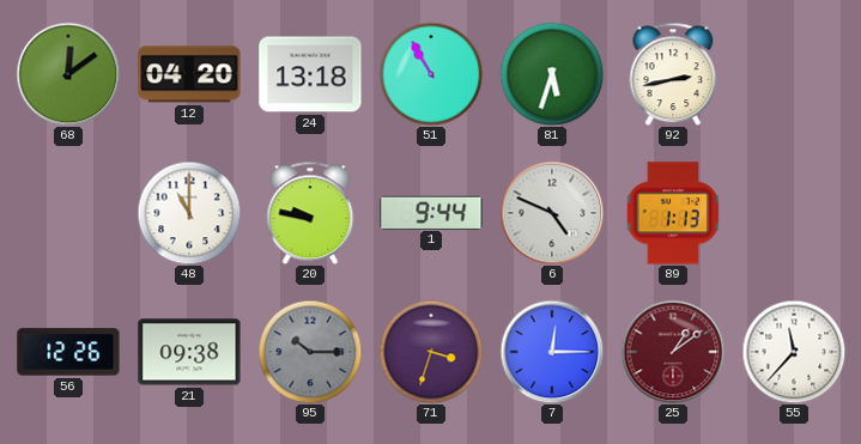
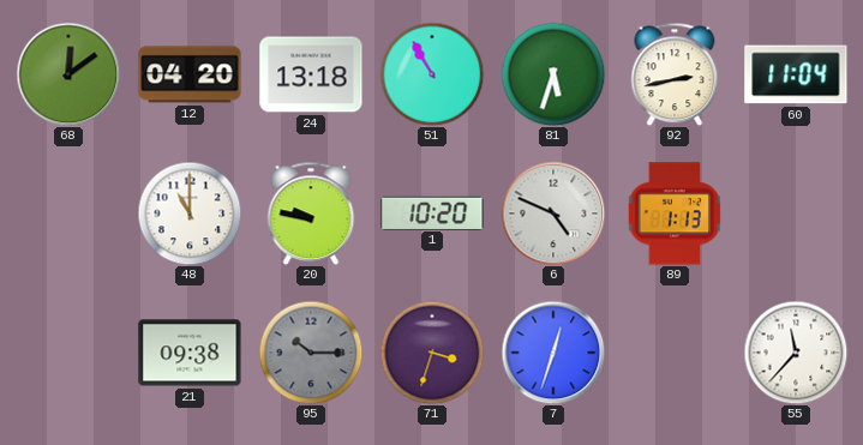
60: none -> 11:04 (796, 74)
1: 9:44 -> 10:20 (432, 212)
56: 12:26 -> none (68, 352)
7: 12:15 -> 12:33 (553, 353)
25: 1:09 -> none (673, 352)
